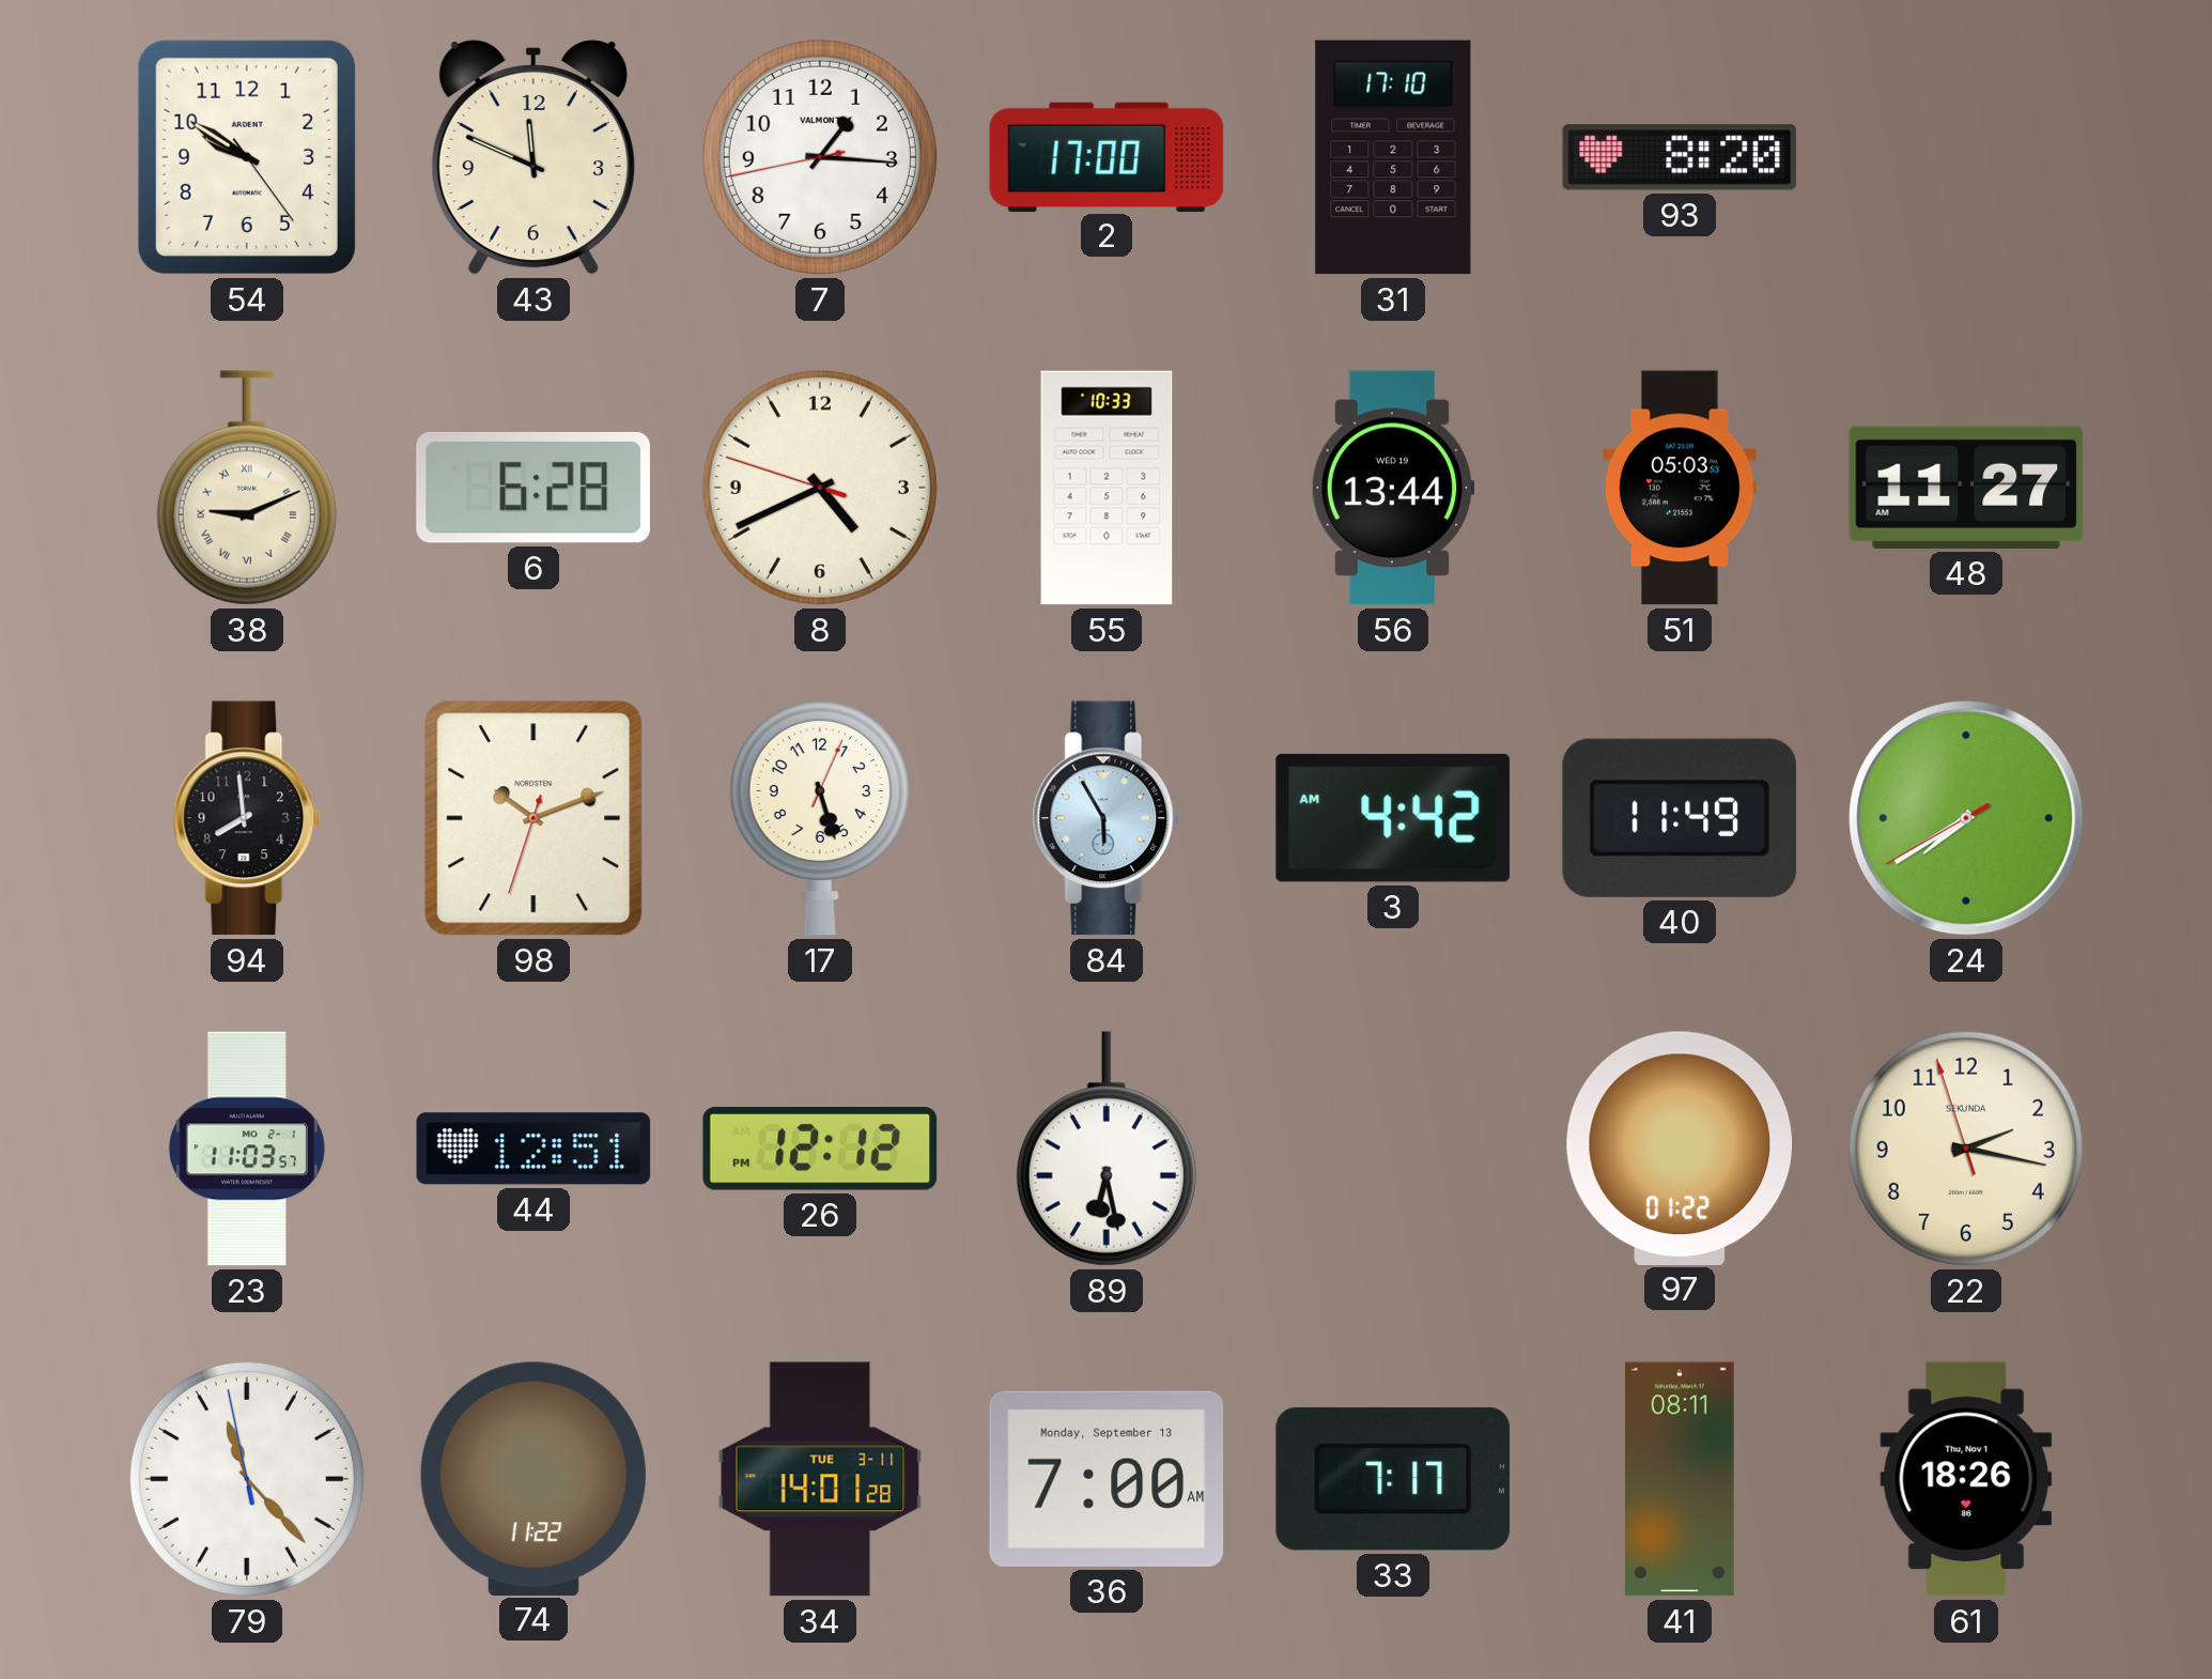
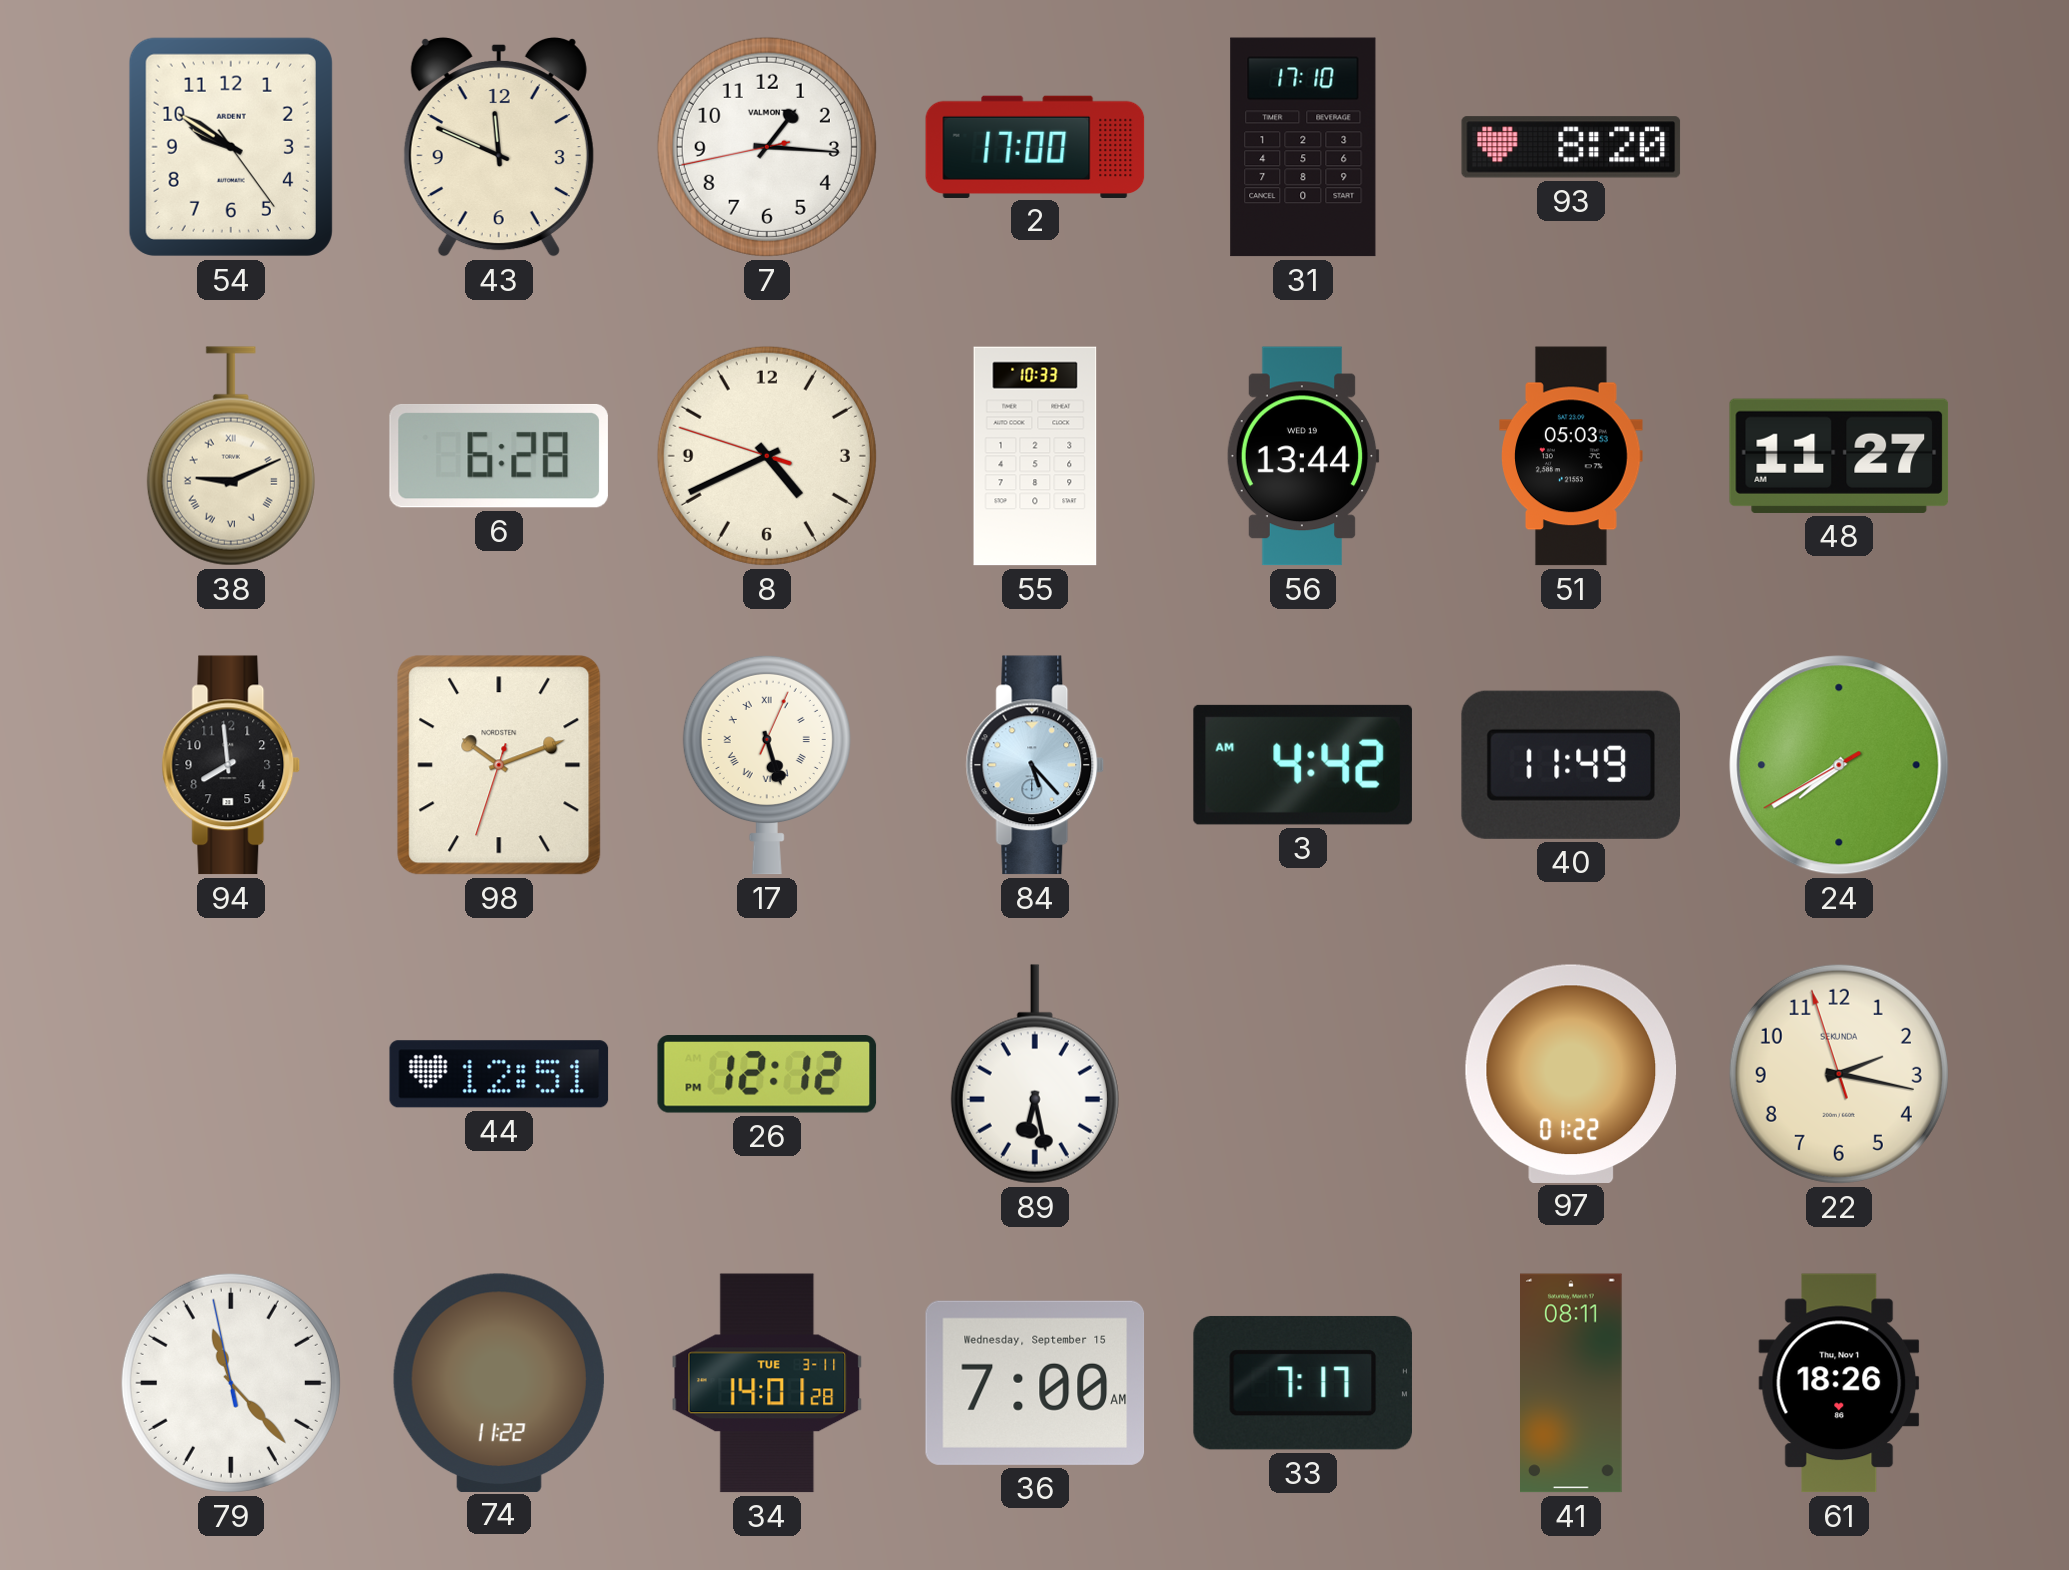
17 numerals: Arabic -> Roman (767, 765)
84: 5:55 -> 5:23 (1035, 765)
23: 11:03 -> none (247, 1149)
36 date: Monday, September 13 -> Wednesday, September 15 (1035, 1383)
